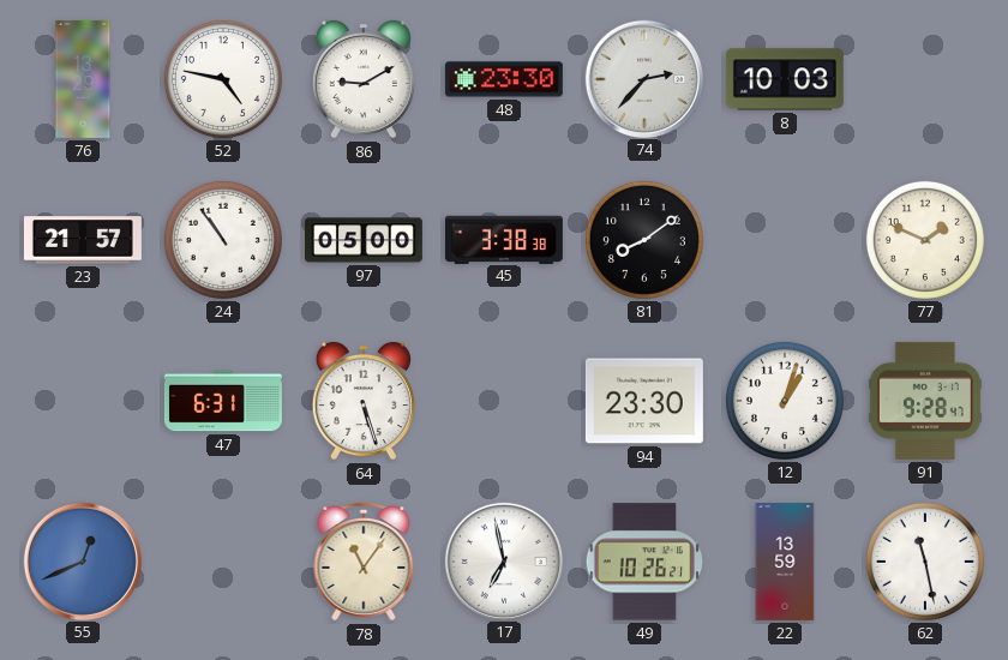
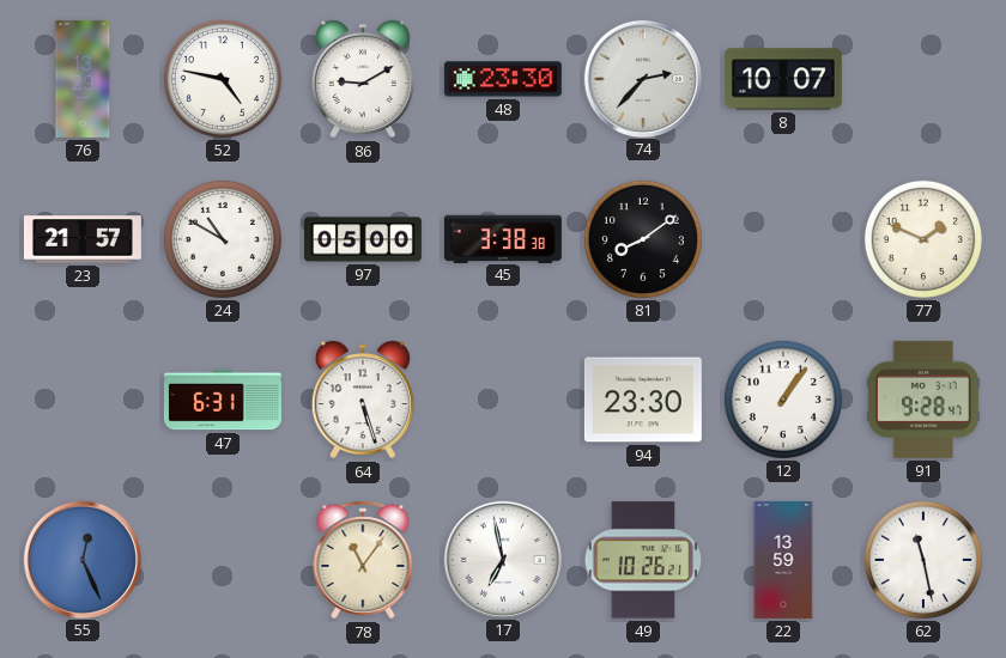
8: 10:03 -> 10:07 (783, 79)
24: 10:54 -> 10:50 (223, 239)
12: 1:03 -> 1:06 (783, 400)
55: 12:41 -> 12:26 (81, 559)
